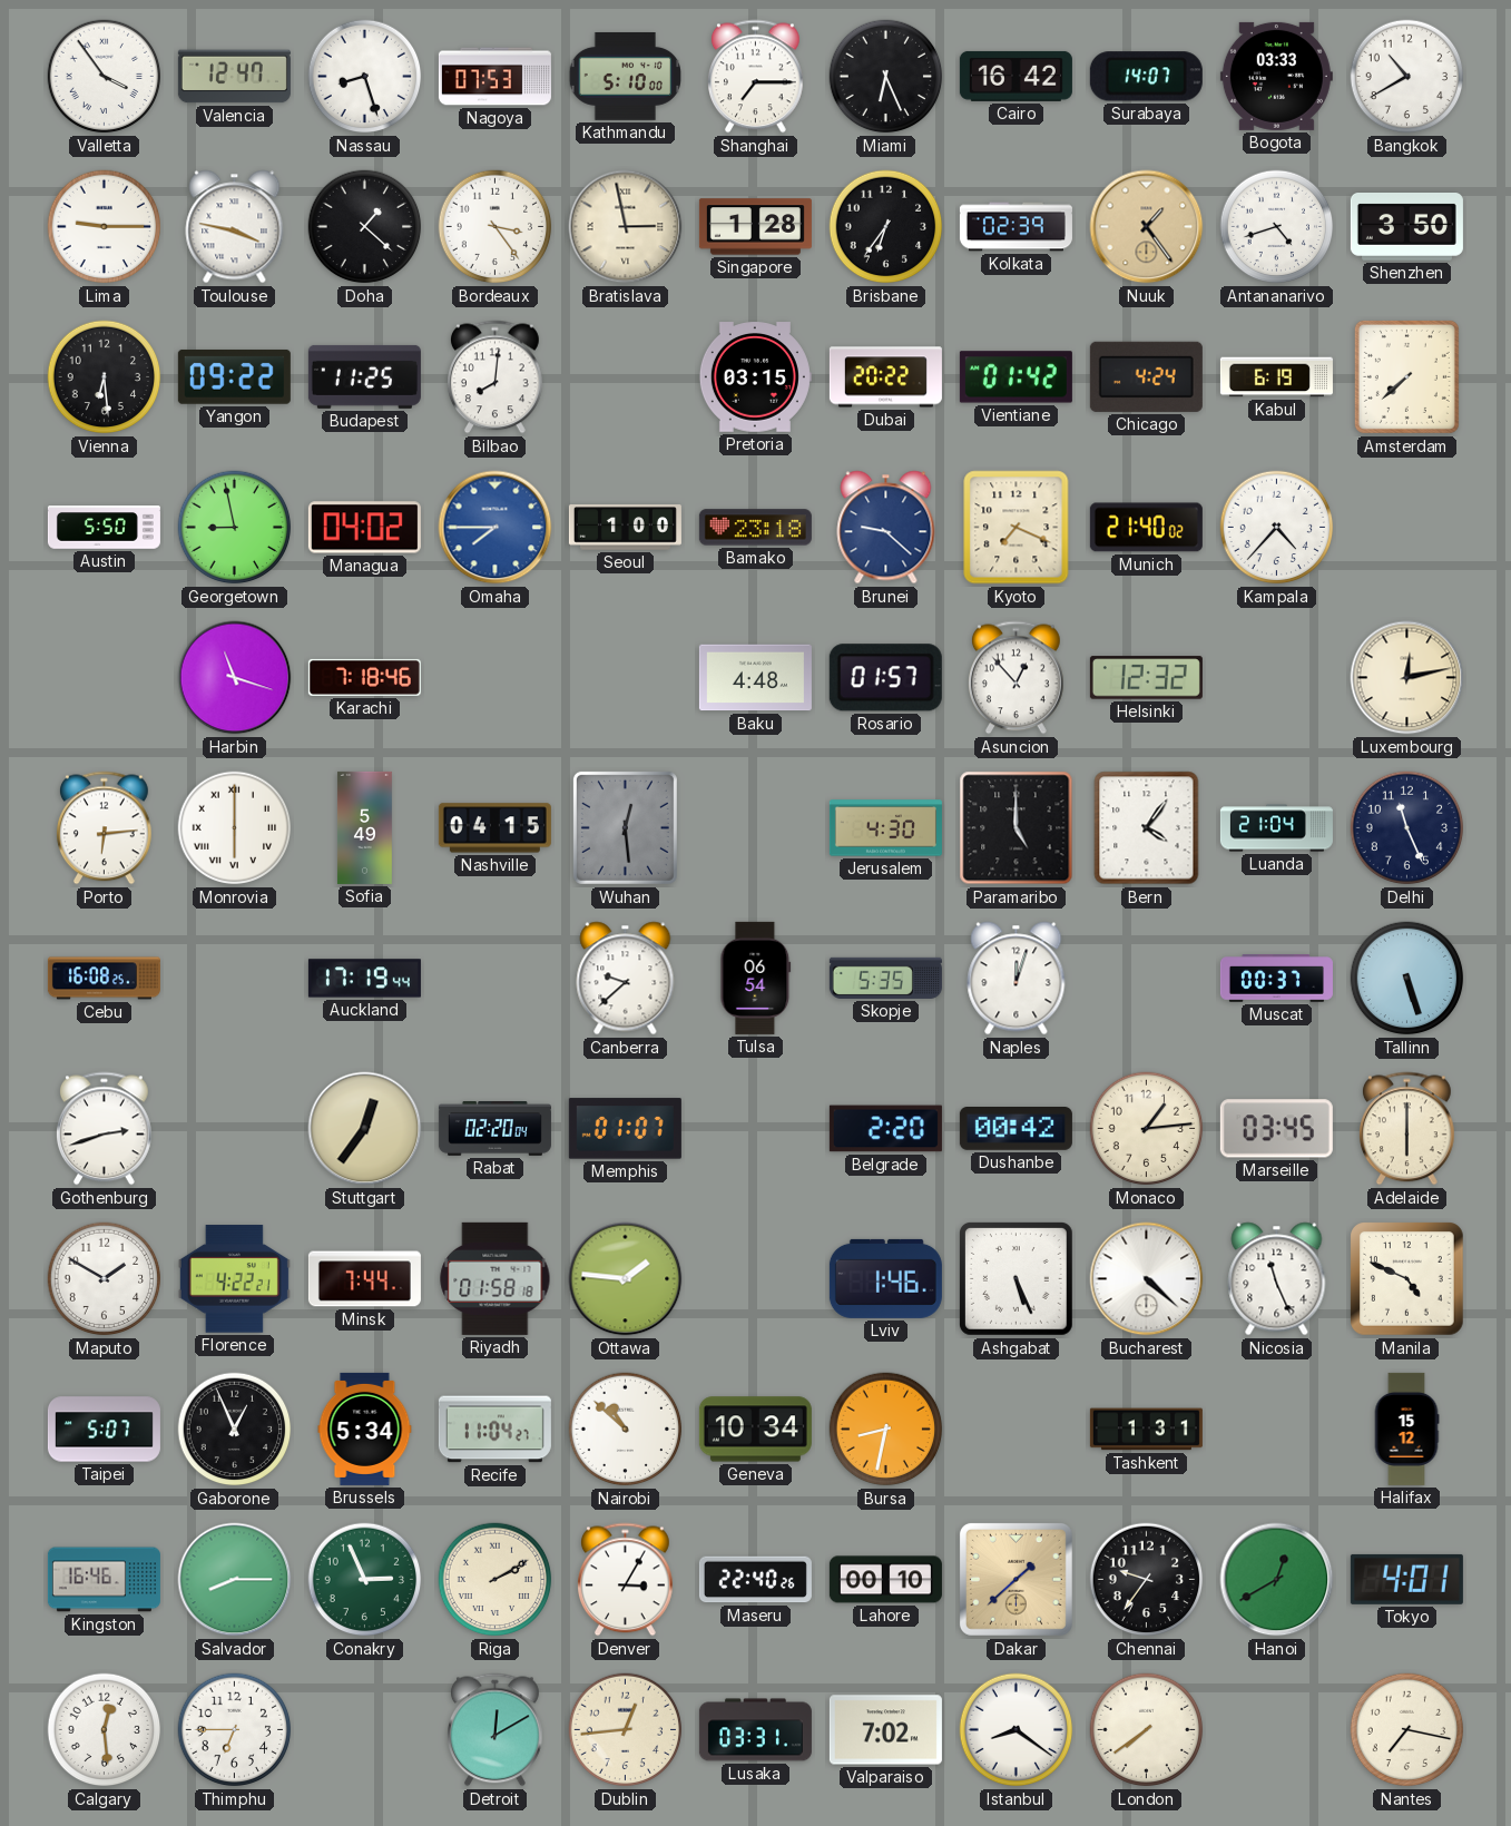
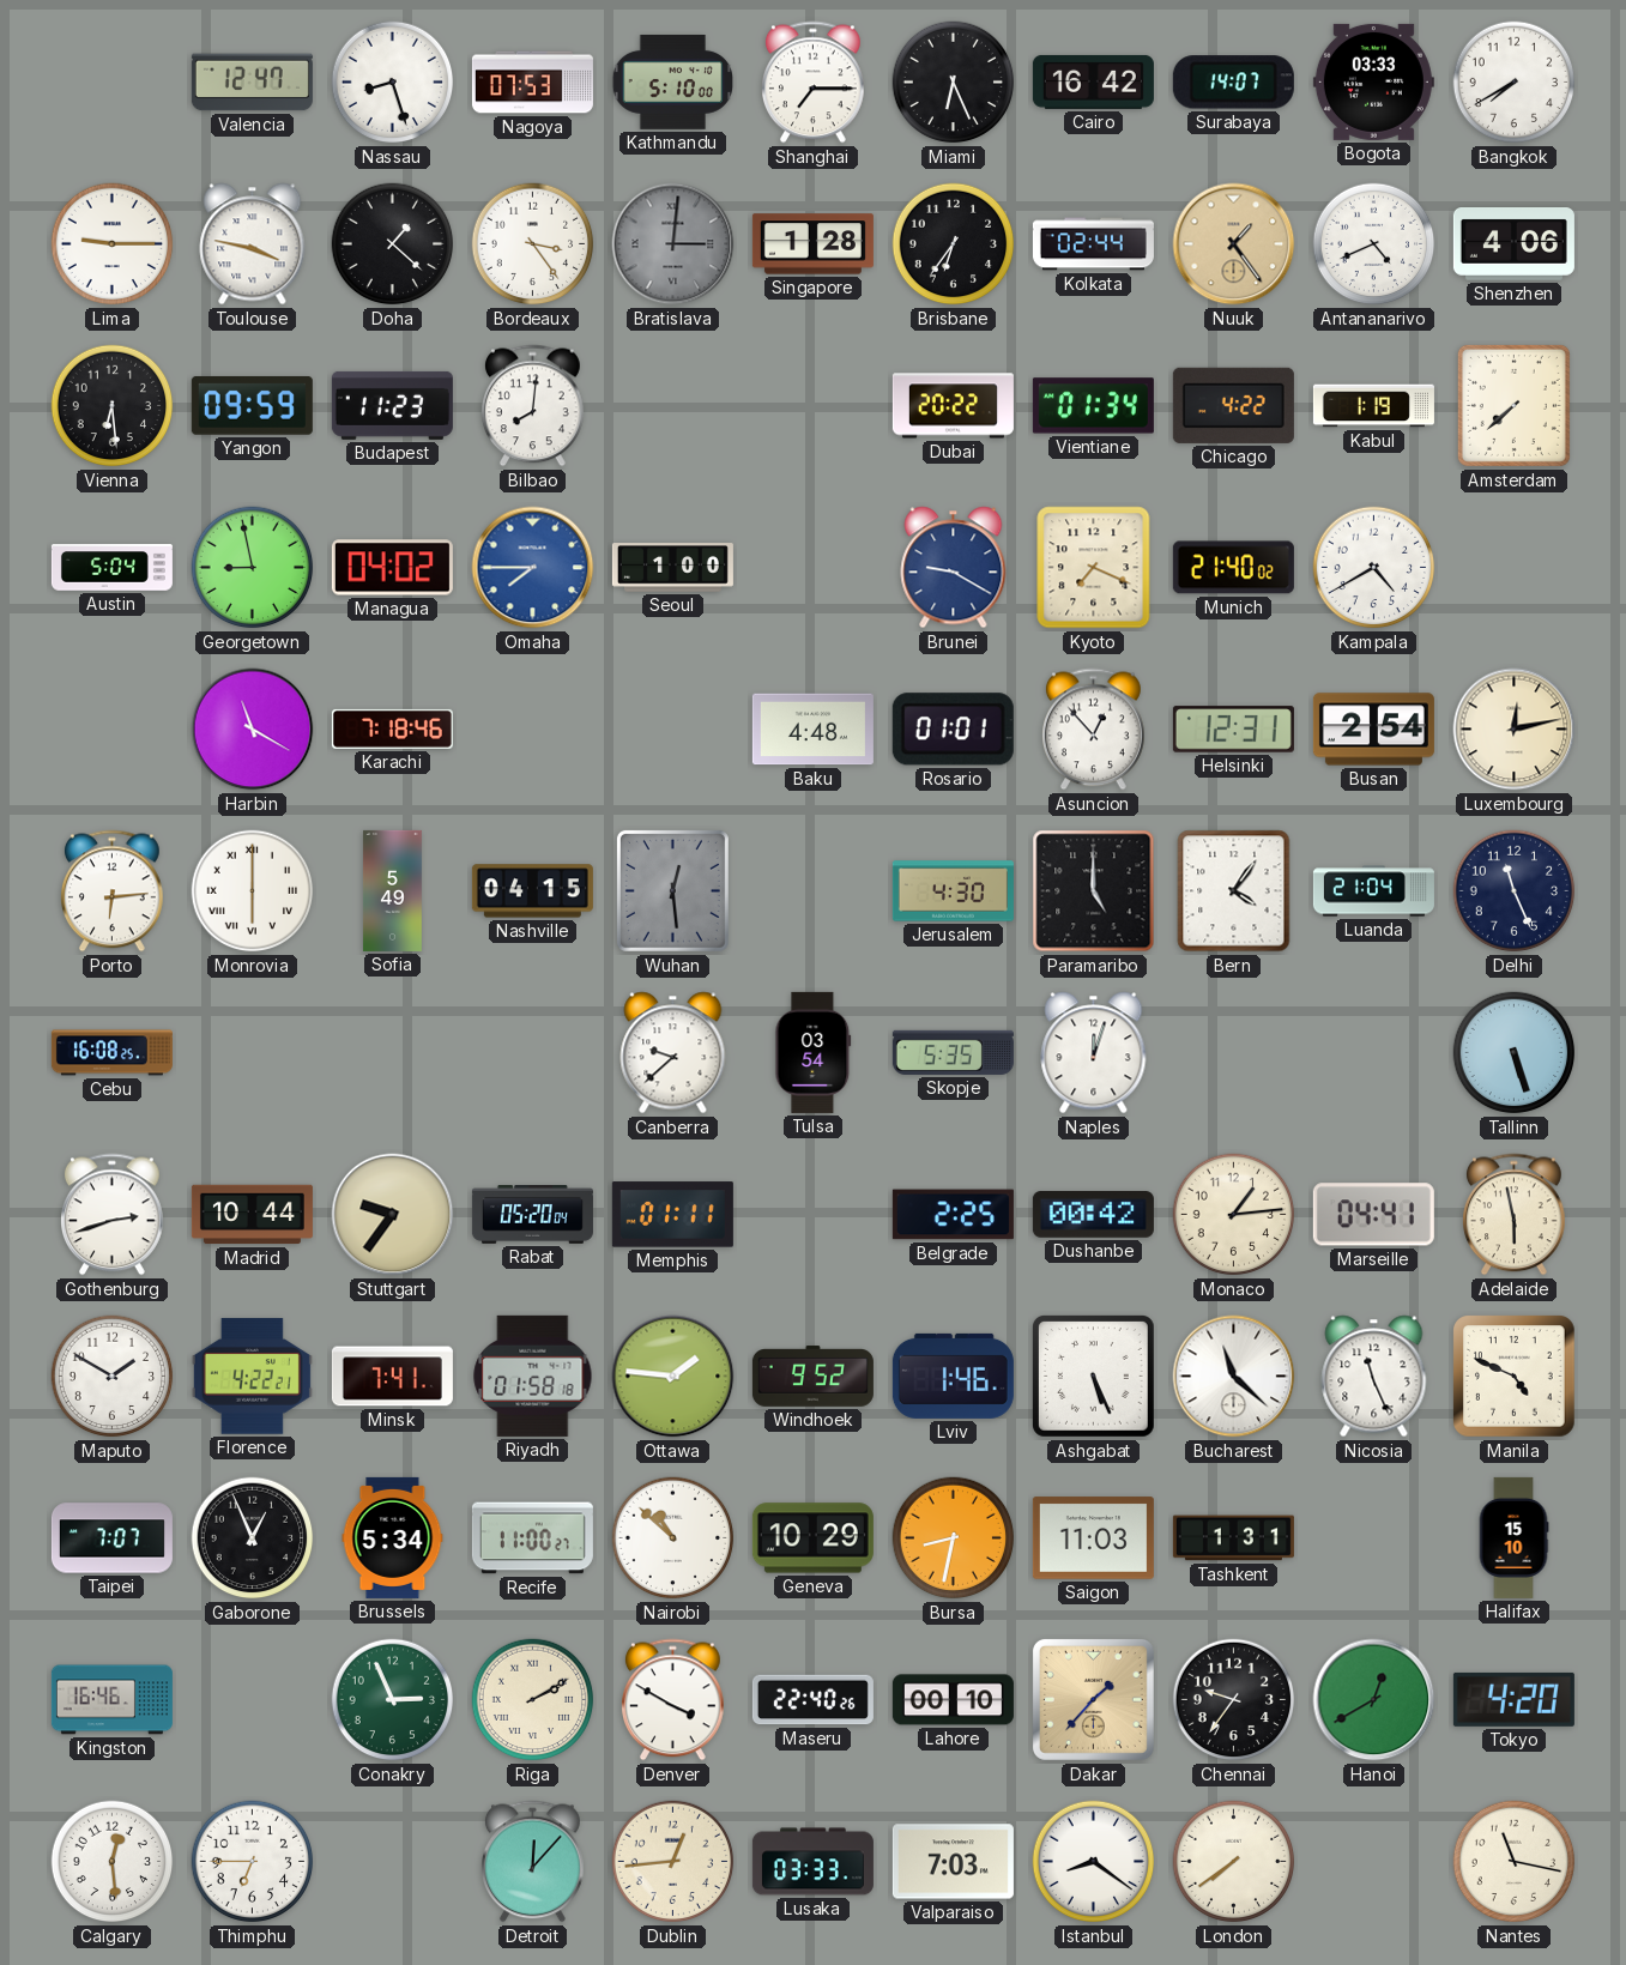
Valletta: 3:54 -> none (105, 77)
Bangkok: 10:40 -> 7:40 (1515, 83)
Bratislava: 2:58 -> 3:01 (673, 244)
Bratislava dial: cream -> grey (673, 244)
Kolkata: 02:39 -> 02:44 (1093, 244)
Antananarivo: 4:42 -> 4:41 (1374, 244)
Shenzhen: 3:50 -> 4:06 (1513, 244)
Yangon: 09:22 -> 09:59 (252, 405)
Budapest: 11:25 -> 11:23 (392, 405)
Pretoria: 03:15 -> none (755, 377)
Vientiane: 01:42 -> 01:34 (1093, 406)
Chicago: 4:24 -> 4:22 (1233, 405)
Kabul: 6:19 -> 1:19 (1373, 406)
Austin: 5:50 -> 5:04 (111, 568)
Bamako: 23:18 -> none (755, 528)
Brunei: 9:22 -> 9:20 (954, 568)
Kampala: 4:37 -> 4:40 (1374, 568)
Harbin: 11:18 -> 11:20 (253, 730)
Rosario: 01:57 -> 01:01 (953, 730)
Helsinki: 12:32 -> 12:31 (1233, 730)
Busan: none -> 2:54 (1373, 730)
Auckland: 17:19 -> none (364, 979)
Tulsa: 06:54 -> 03:54 (814, 1052)
Muscat: 00:37 -> none (1276, 979)
Madrid: none -> 10:44 (252, 1215)
Stuttgart: 12:36 -> 9:36 (393, 1215)
Rabat: 02:20 -> 05:20 (532, 1215)
Memphis: 01:07 -> 01:11 (672, 1215)
Belgrade: 2:20 -> 2:25 (953, 1215)
Marseille: 03:45 -> 04:41 (1373, 1215)
Adelaide: 6:00 -> 5:58 (1515, 1215)
Minsk: 7:44 -> 7:41 (392, 1377)
Windhoek: none -> 9:52 (812, 1377)
Bucharest: 4:22 -> 11:22 (1234, 1377)
Taipei: 5:07 -> 7:07 (111, 1538)
Recife: 11:04 -> 11:00 (532, 1538)
Geneva: 10:34 -> 10:29 (812, 1538)
Saigon: none -> 11:03 (1093, 1538)
Halifax: 15:12 -> 15:10 (1513, 1537)
Salvador: 8:15 -> none (235, 1580)
Denver: 3:05 -> 3:50 (673, 1700)
Dakar: 1:38 -> 1:37 (1093, 1699)
Tokyo: 4:01 -> 4:20 (1513, 1699)
Detroit: 12:10 -> 12:07 (533, 1862)
Lusaka: 03:31 -> 03:33 (812, 1862)
Valparaiso: 7:02 -> 7:03 (953, 1862)
Nantes: 7:17 -> 11:17 (1515, 1862)
